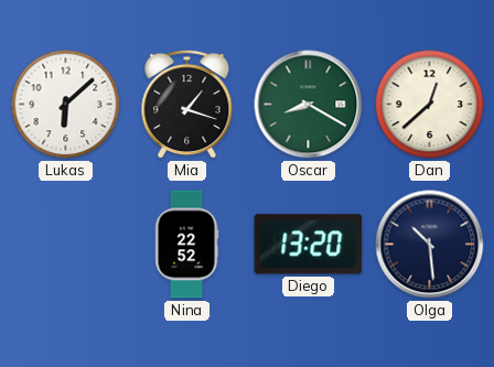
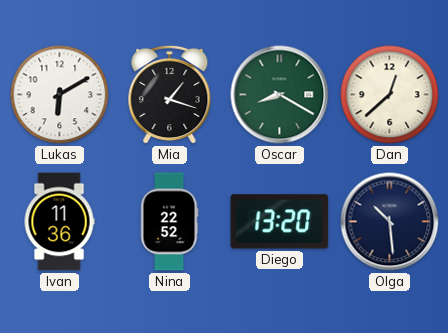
Lukas: 6:08 -> 6:10 (60, 95)
Ivan: none -> 11:36 (59, 222)
